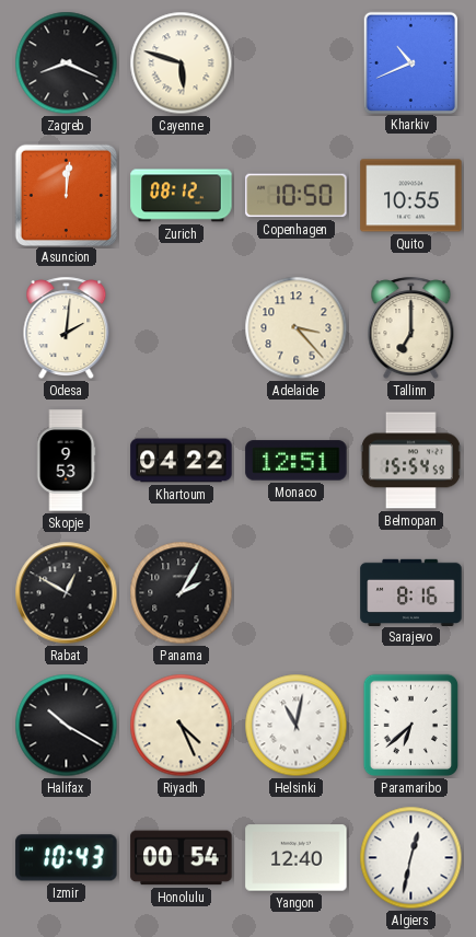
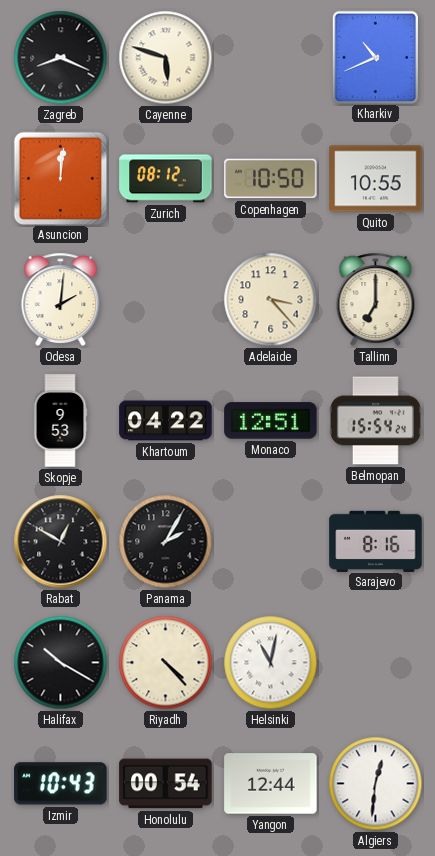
Belmopan: 15:54:59 -> 15:54:24 (375, 421)
Riyadh: 4:26 -> 4:23 (166, 663)
Paramaribo: 6:38 -> none (411, 726)
Yangon: 12:40 -> 12:44 (271, 784)
Algiers: 12:32 -> 12:31 (376, 784)
